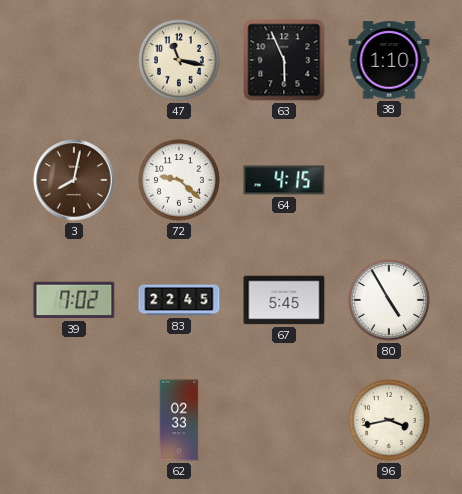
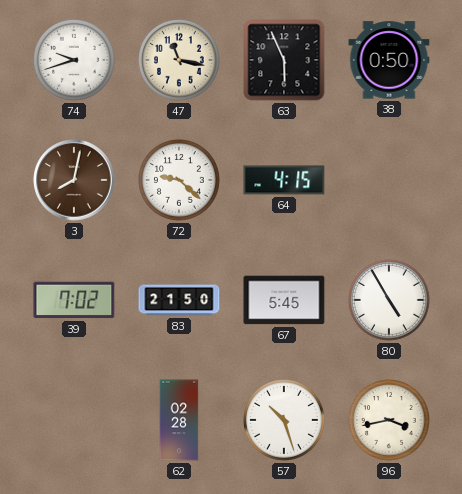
74: none -> 9:42 (75, 61)
38: 1:10 -> 0:50 (389, 60)
83: 22:45 -> 21:50 (179, 300)
62: 02:33 -> 02:28 (179, 420)
57: none -> 10:27 (285, 421)
